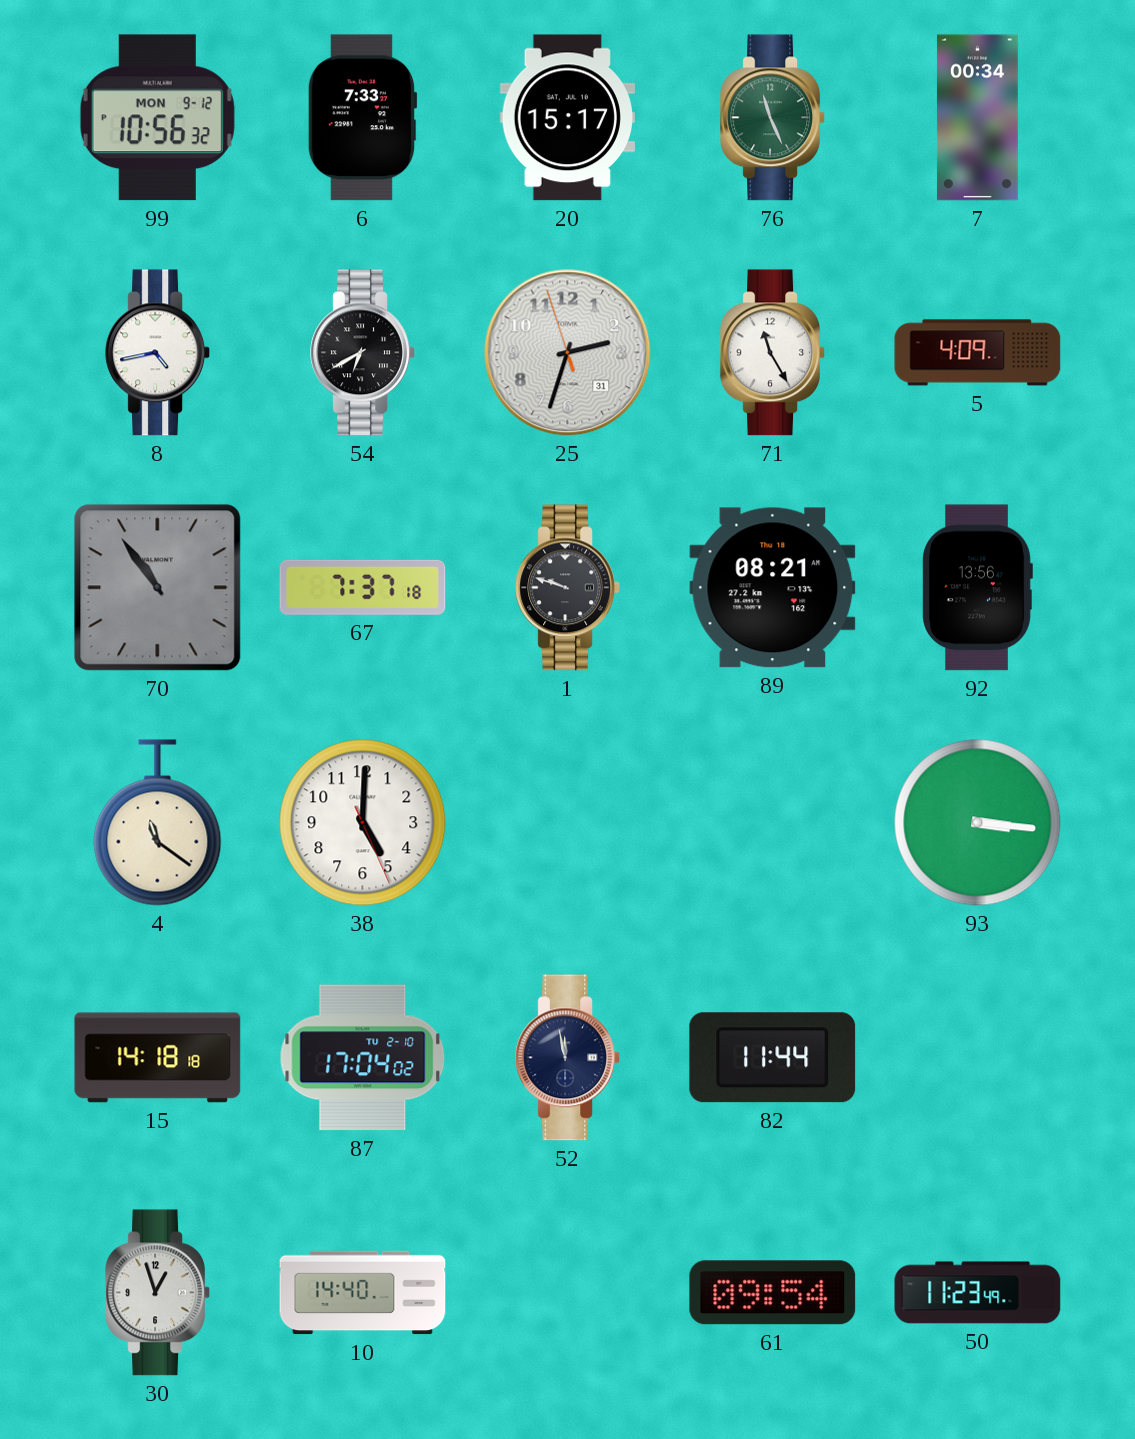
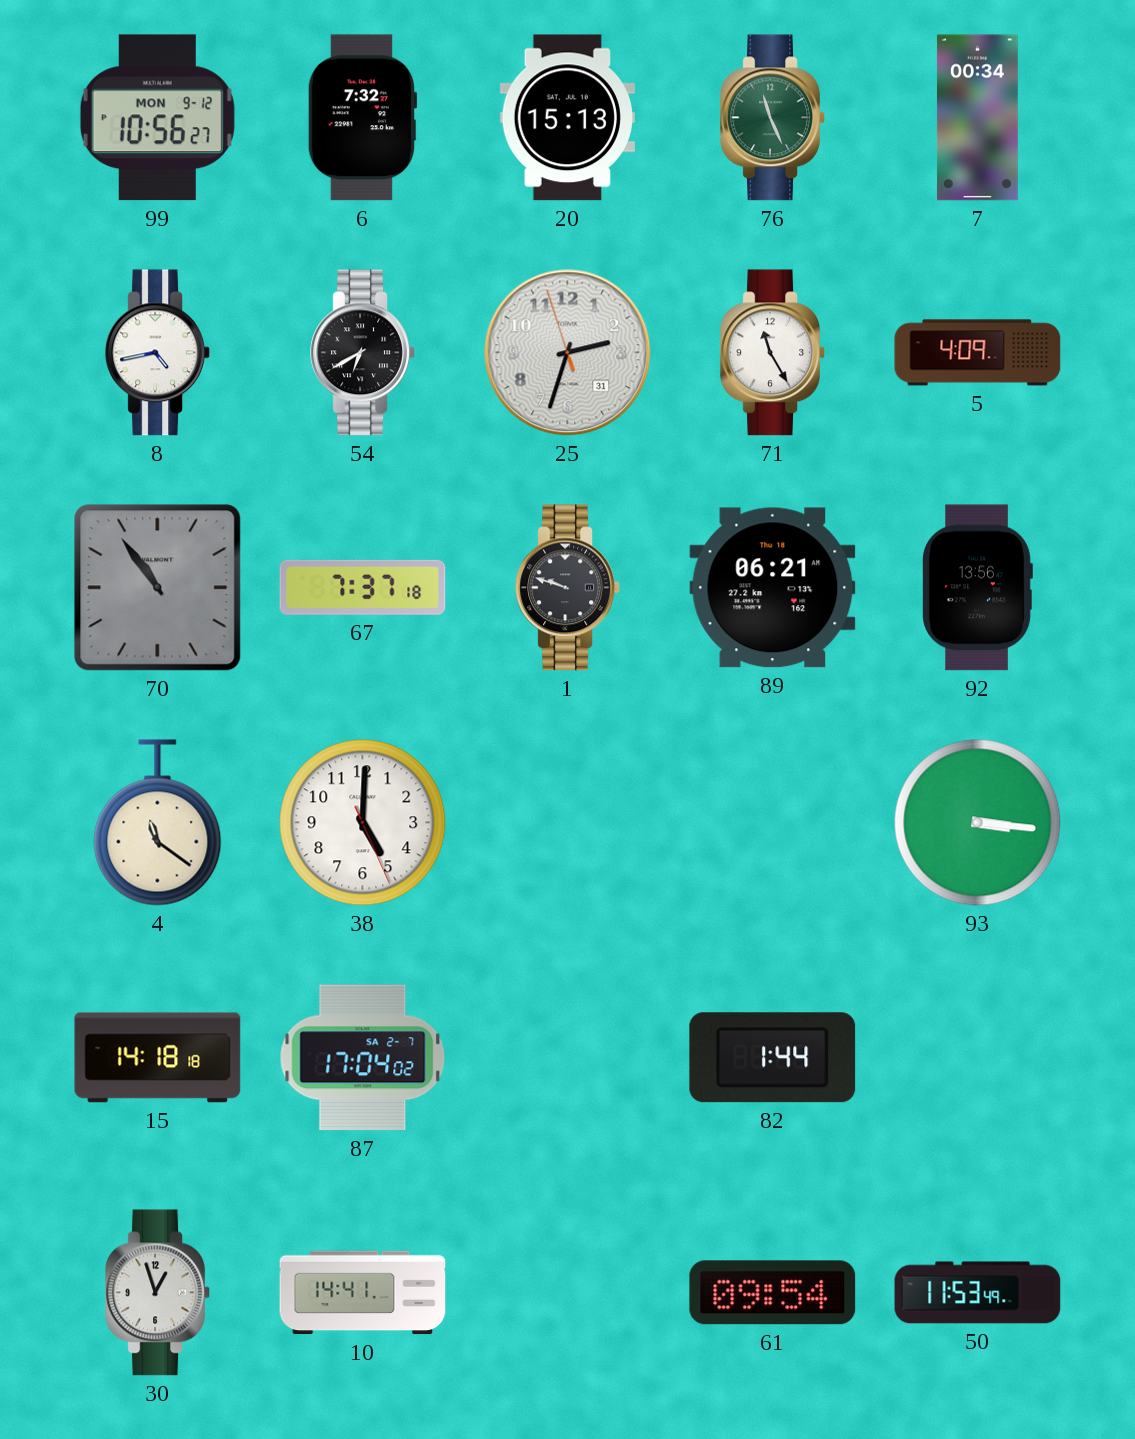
99: 10:56:32 -> 10:56:27 (157, 118)
6: 7:33 -> 7:32 (362, 118)
20: 15:17 -> 15:13 (567, 118)
89: 08:21 -> 06:21 (773, 588)
87 date: TU 2-10 -> SA 2-7 (363, 1058)
52: 11:58 -> none (567, 1058)
82: 11:44 -> 1:44 (773, 1058)
10: 14:40 -> 14:41 (363, 1293)
50: 11:23 -> 11:53 (978, 1293)
